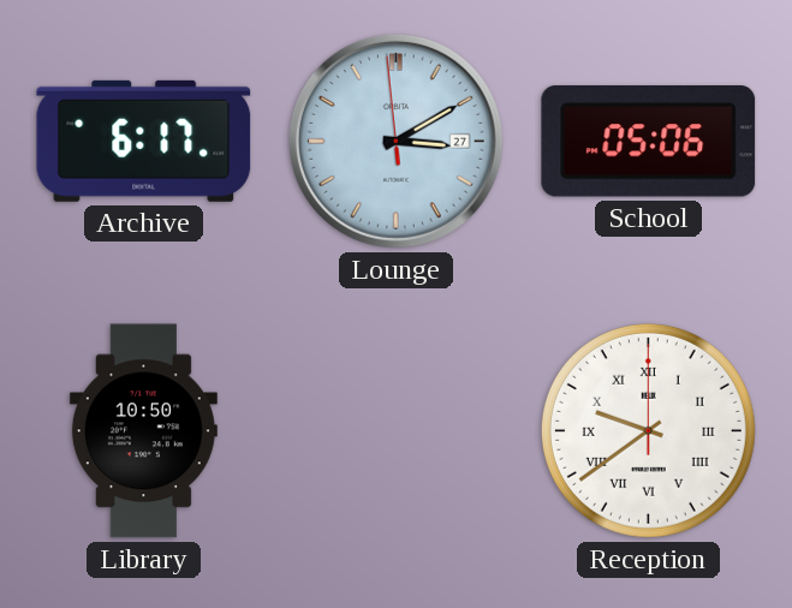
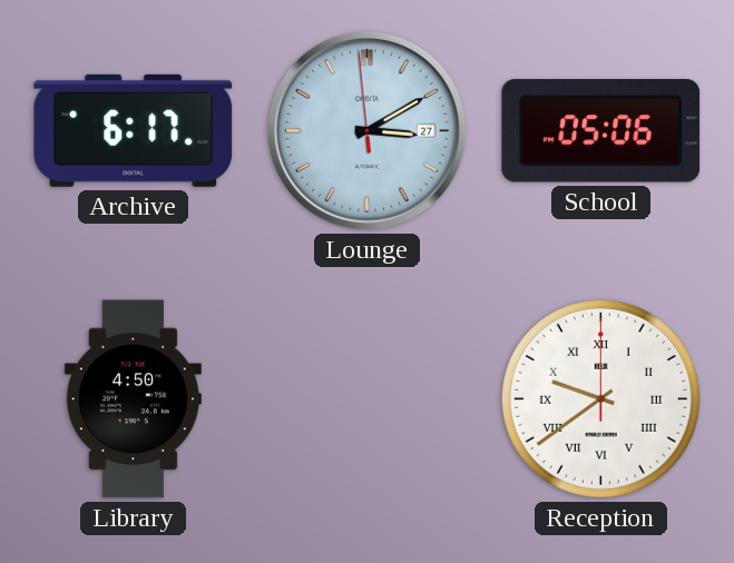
Library: 10:50 -> 4:50 (133, 399)
